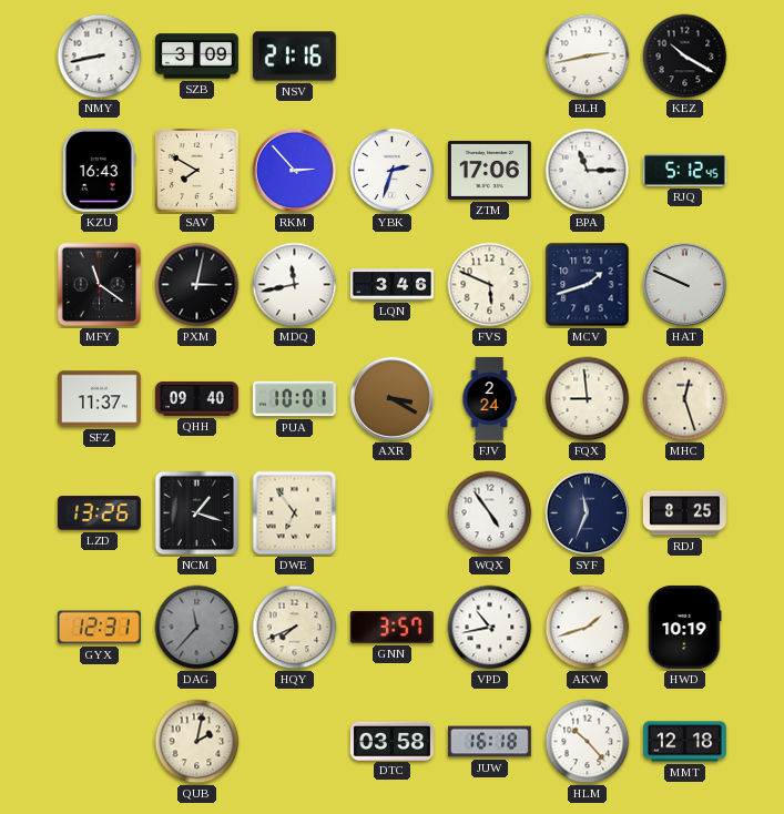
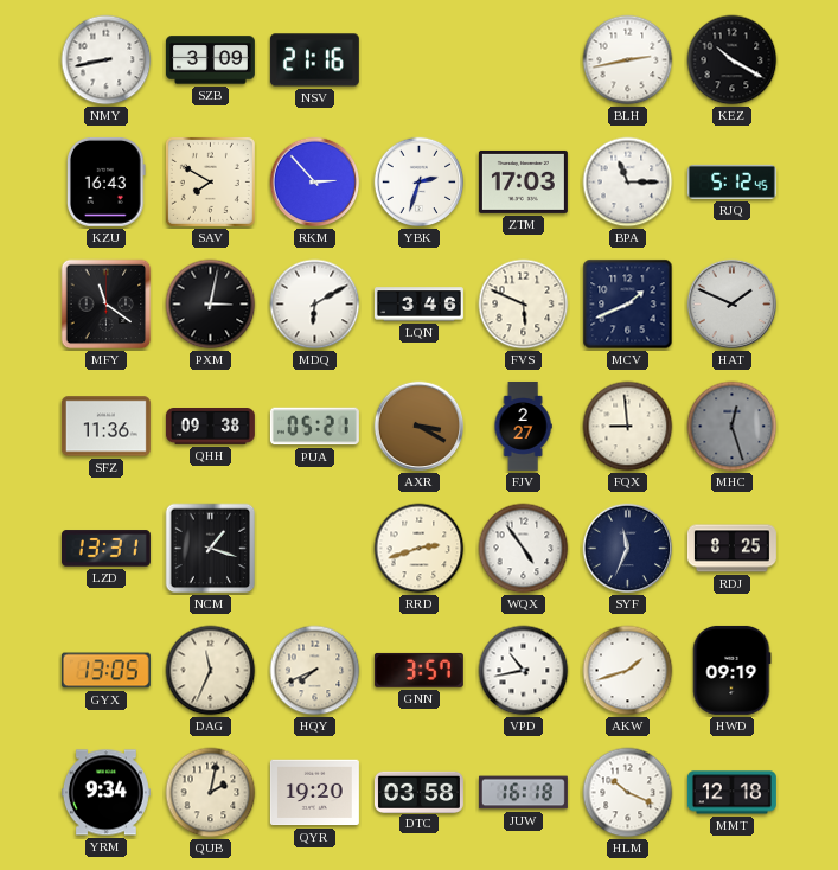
ZTM: 17:06 -> 17:03 (523, 181)
MDQ: 11:43 -> 6:10 (315, 305)
MCV: 1:42 -> 1:41 (628, 305)
HAT: 9:49 -> 1:49 (733, 305)
SFZ: 11:37 -> 11:36 (105, 427)
QHH: 09:40 -> 09:38 (210, 427)
PUA: 10:01 -> 05:21 (314, 427)
FJV: 2:24 -> 2:27 (523, 426)
MHC dial: cream -> grey (733, 427)
LZD: 13:26 -> 13:31 (105, 549)
DWE: 6:54 -> none (295, 513)
RRD: none -> 2:42 (420, 549)
GYX: 12:31 -> 13:05 (105, 671)
DAG: 11:37 -> 11:34 (211, 671)
DAG dial: grey -> cream (211, 671)
HWD: 10:19 -> 09:19 (733, 670)
YRM: none -> 9:34 (105, 793)
QYR: none -> 19:20 (314, 793)
HLM: 10:23 -> 10:19 (628, 793)
